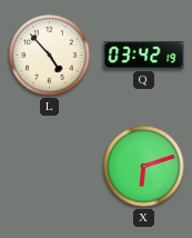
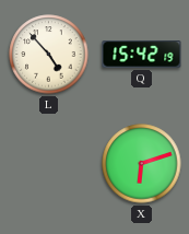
Q: 03:42 -> 15:42 (142, 55)
